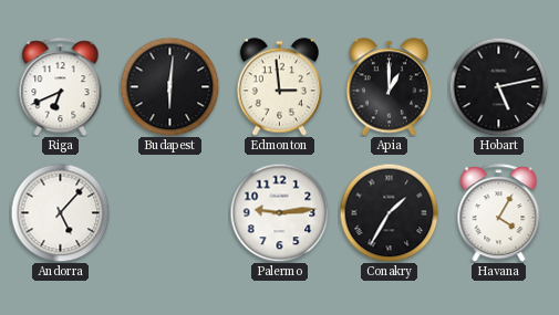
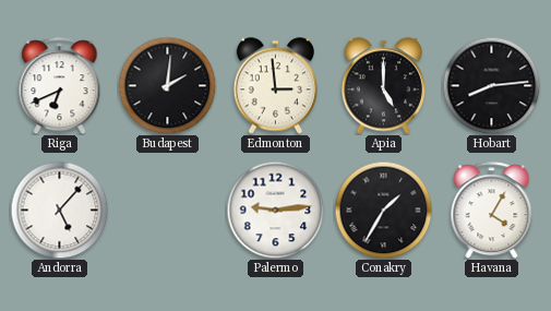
Budapest: 6:01 -> 2:01 (167, 85)
Apia: 1:00 -> 5:00 (383, 86)
Hobart: 5:13 -> 8:14 (491, 85)
